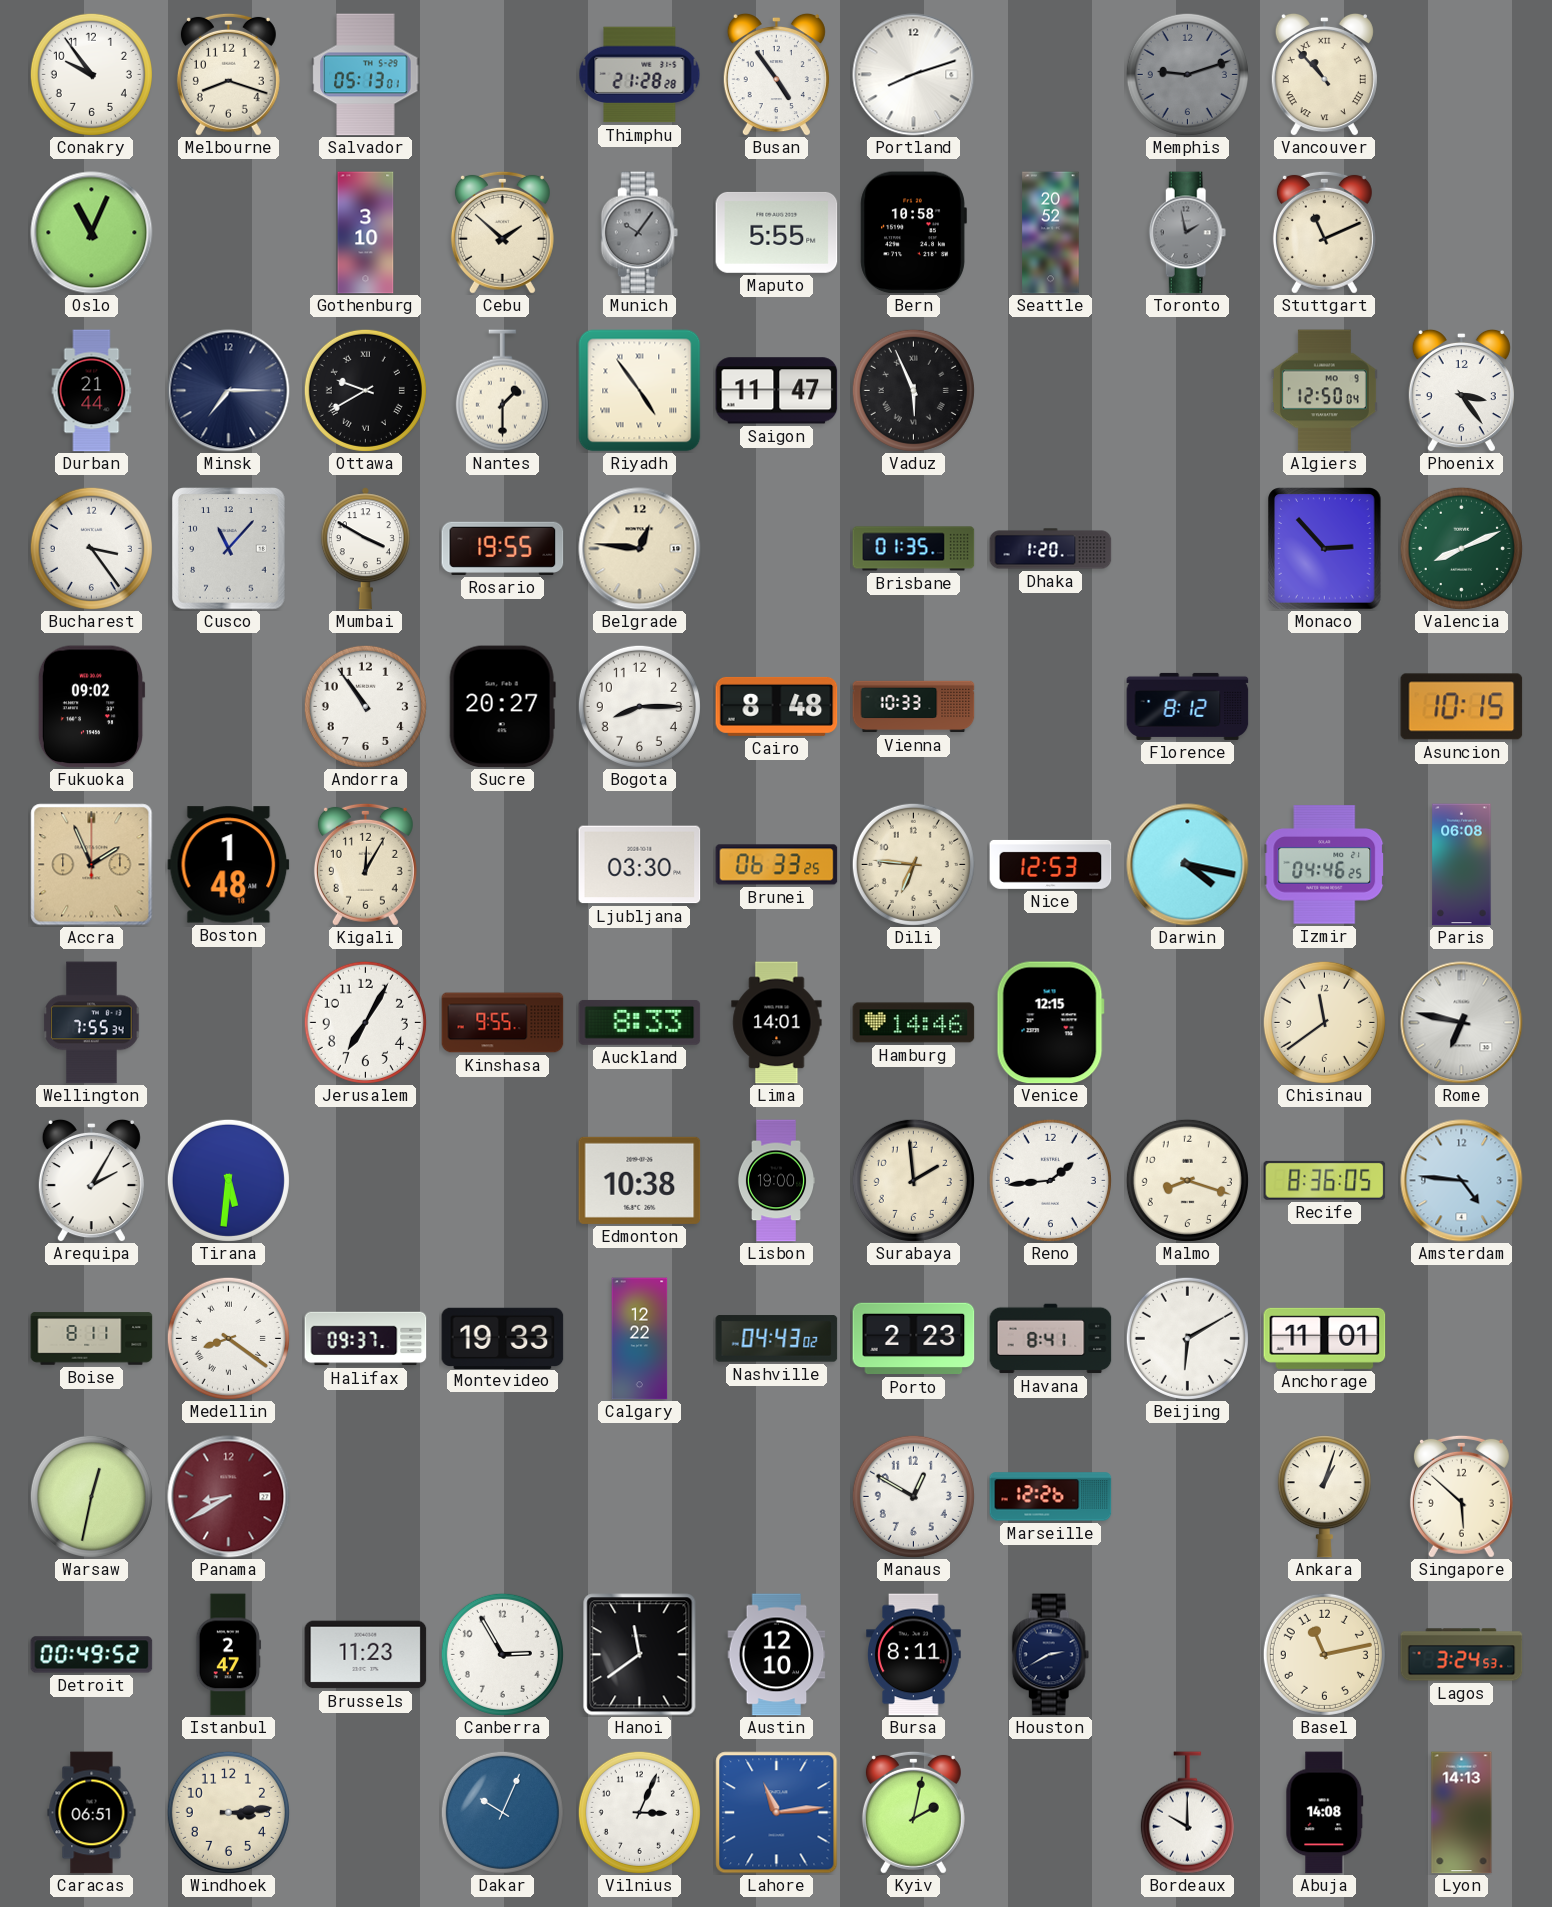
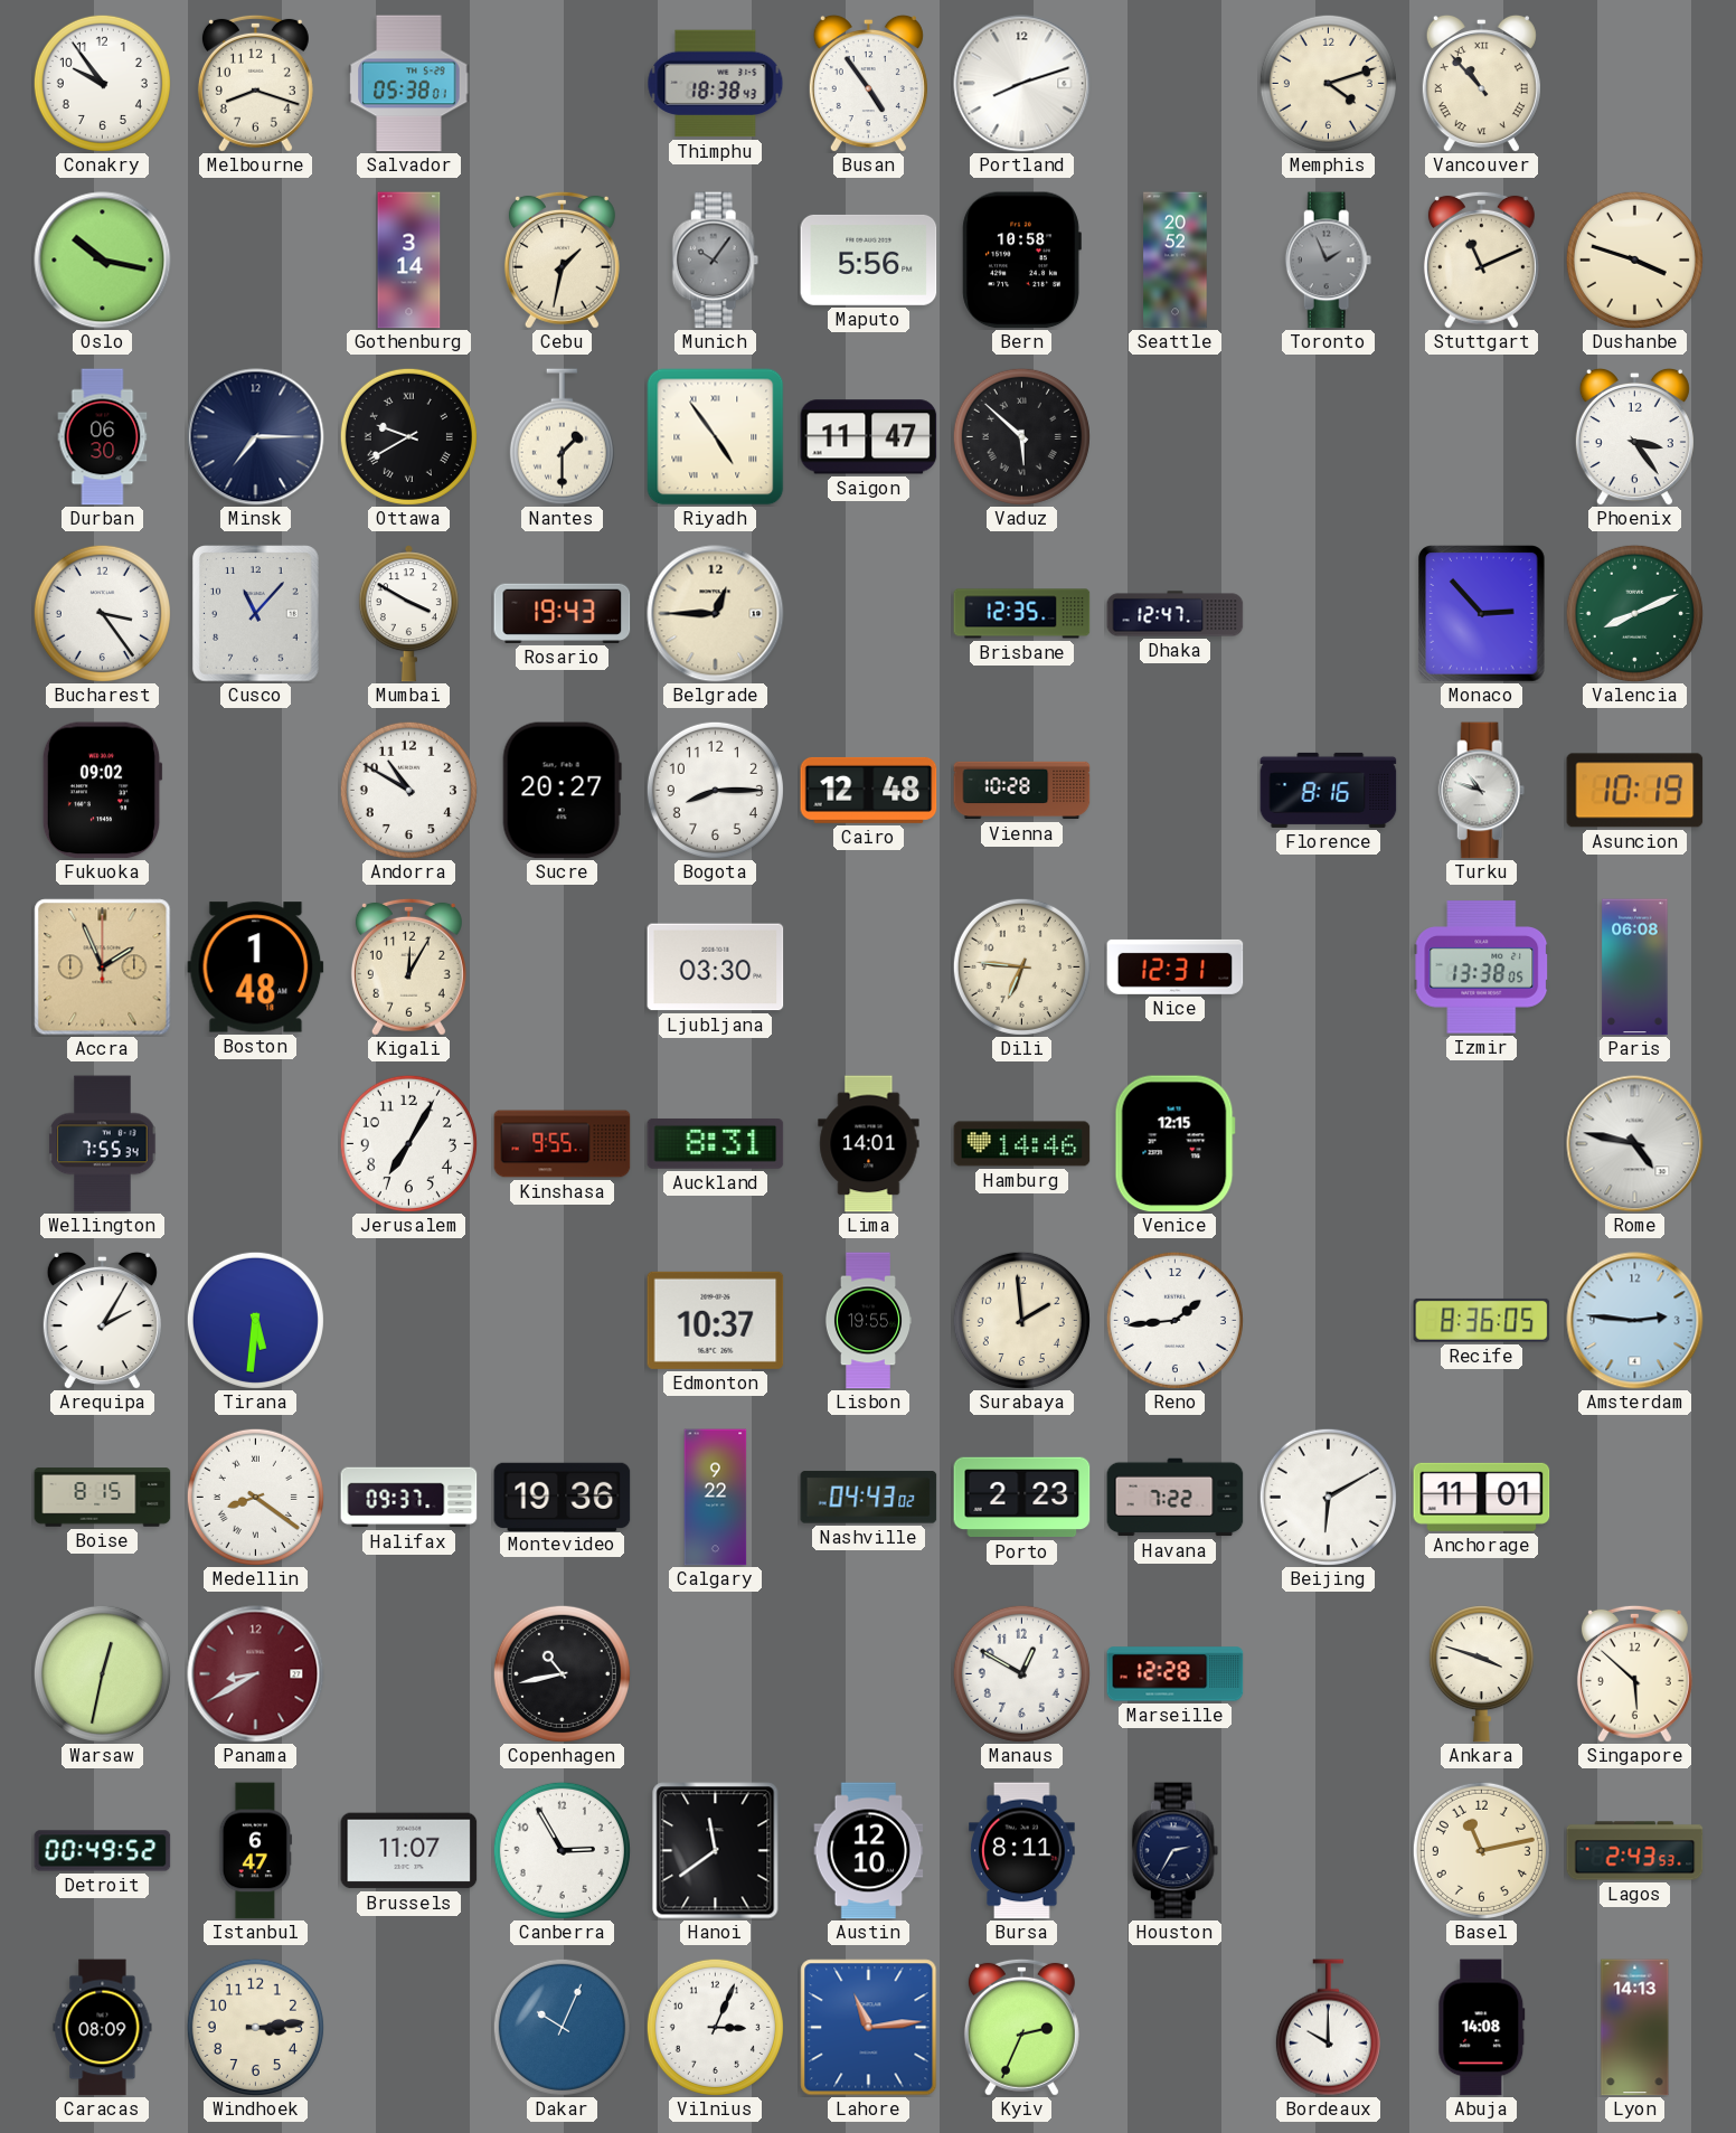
Salvador: 05:13 -> 05:38 (409, 84)
Thimphu: 21:28 -> 18:38 (716, 84)
Memphis: 9:12 -> 4:12 (1328, 83)
Memphis dial: grey -> cream (1328, 83)
Oslo: 11:04 -> 10:17 (103, 261)
Gothenburg: 3:10 -> 3:14 (409, 261)
Cebu: 1:52 -> 1:32 (562, 259)
Maputo: 5:55 -> 5:56 (869, 259)
Toronto: 1:58 -> 1:56 (1329, 261)
Dushanbe: none -> 3:48 (1634, 259)
Durban: 21:44 -> 06:30 (103, 437)
Vaduz: 5:56 -> 5:52 (1021, 436)
Algiers: 12:50 -> none (1324, 391)
Rosario: 19:55 -> 19:43 (563, 613)
Belgrade: 12:46 -> 12:45 (716, 614)
Brisbane: 01:35 -> 12:35 (1022, 614)
Dhaka: 1:20 -> 12:47 (1176, 614)
Andorra: 10:54 -> 10:50 (408, 790)
Cairo: 8:48 -> 12:48 (869, 790)
Vienna: 10:33 -> 10:28 (1022, 791)
Florence: 8:12 -> 8:16 (1329, 790)
Turku: none -> 10:48 (1482, 791)
Asuncion: 10:15 -> 10:19 (1635, 791)
Brunei: 06:33 -> none (777, 865)
Nice: 12:53 -> 12:31 (1176, 966)
Darwin: 4:17 -> none (1188, 865)
Izmir: 04:46 -> 13:38 (1482, 968)
Auckland: 8:33 -> 8:31 (716, 1143)
Chisinau: 11:39 -> none (1324, 1022)
Rome: 6:47 -> 4:47 (1635, 1144)
Edmonton: 10:38 -> 10:37 (716, 1320)
Lisbon: 19:00 -> 19:55 (867, 1321)
Malmo: 8:18 -> none (1187, 1180)
Amsterdam: 4:46 -> 2:46 (1635, 1321)
Boise: 8:11 -> 8:15 (103, 1498)
Montevideo: 19:33 -> 19:36 (563, 1497)
Calgary: 12:22 -> 9:22 (716, 1498)
Havana: 8:41 -> 7:22 (1176, 1498)
Copenhagen: none -> 10:43 (562, 1673)
Marseille: 12:26 -> 12:28 (1176, 1674)
Ankara: 1:03 -> 3:48 (1481, 1674)
Istanbul: 2:47 -> 6:47 (256, 1851)
Brussels: 11:23 -> 11:07 (409, 1851)
Houston: 2:40 -> 2:35 (1176, 1851)
Lagos: 3:24 -> 2:43 (1635, 1851)
Caracas: 06:51 -> 08:09 (103, 2028)
Kyiv: 2:02 -> 2:34 (1021, 2027)
